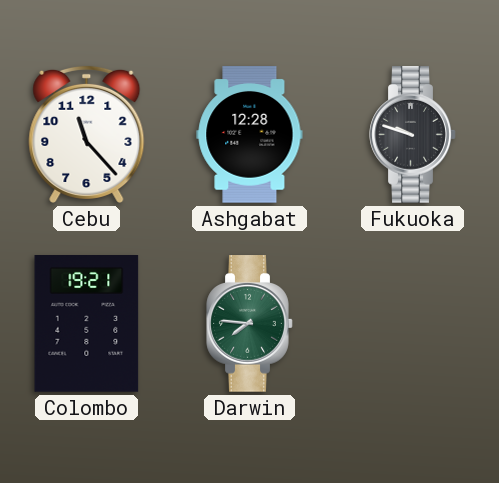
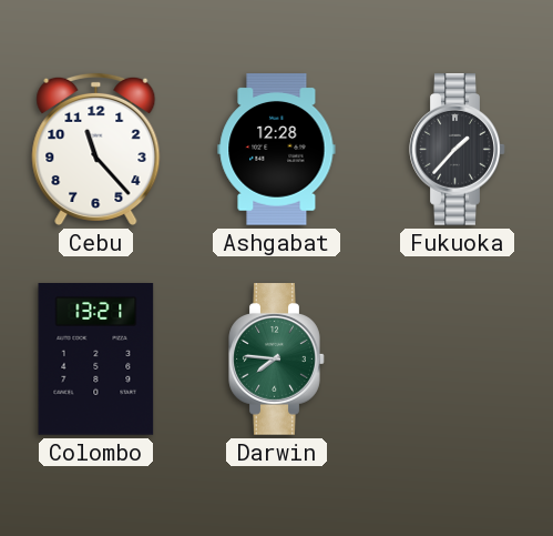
Fukuoka: 9:48 -> 1:37 (458, 150)
Colombo: 19:21 -> 13:21 (96, 360)
